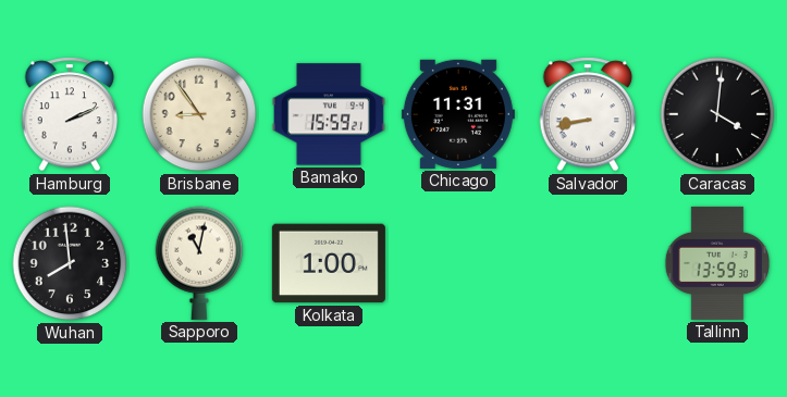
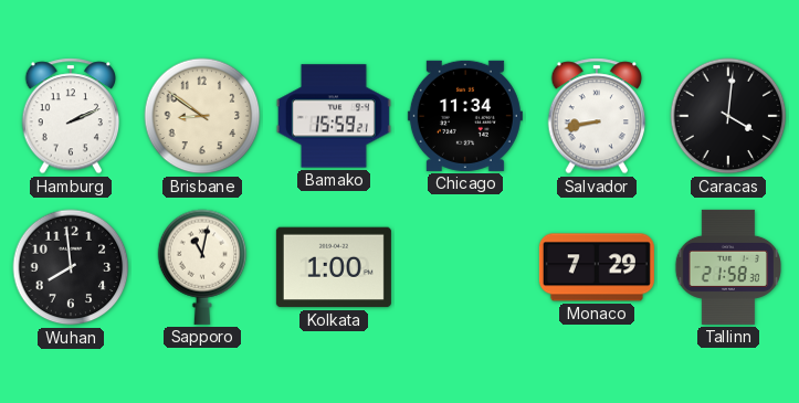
Brisbane: 8:54 -> 8:51 (202, 116)
Chicago: 11:31 -> 11:34 (465, 116)
Monaco: none -> 7:29 (597, 267)
Tallinn: 13:59 -> 21:58 (727, 267)
